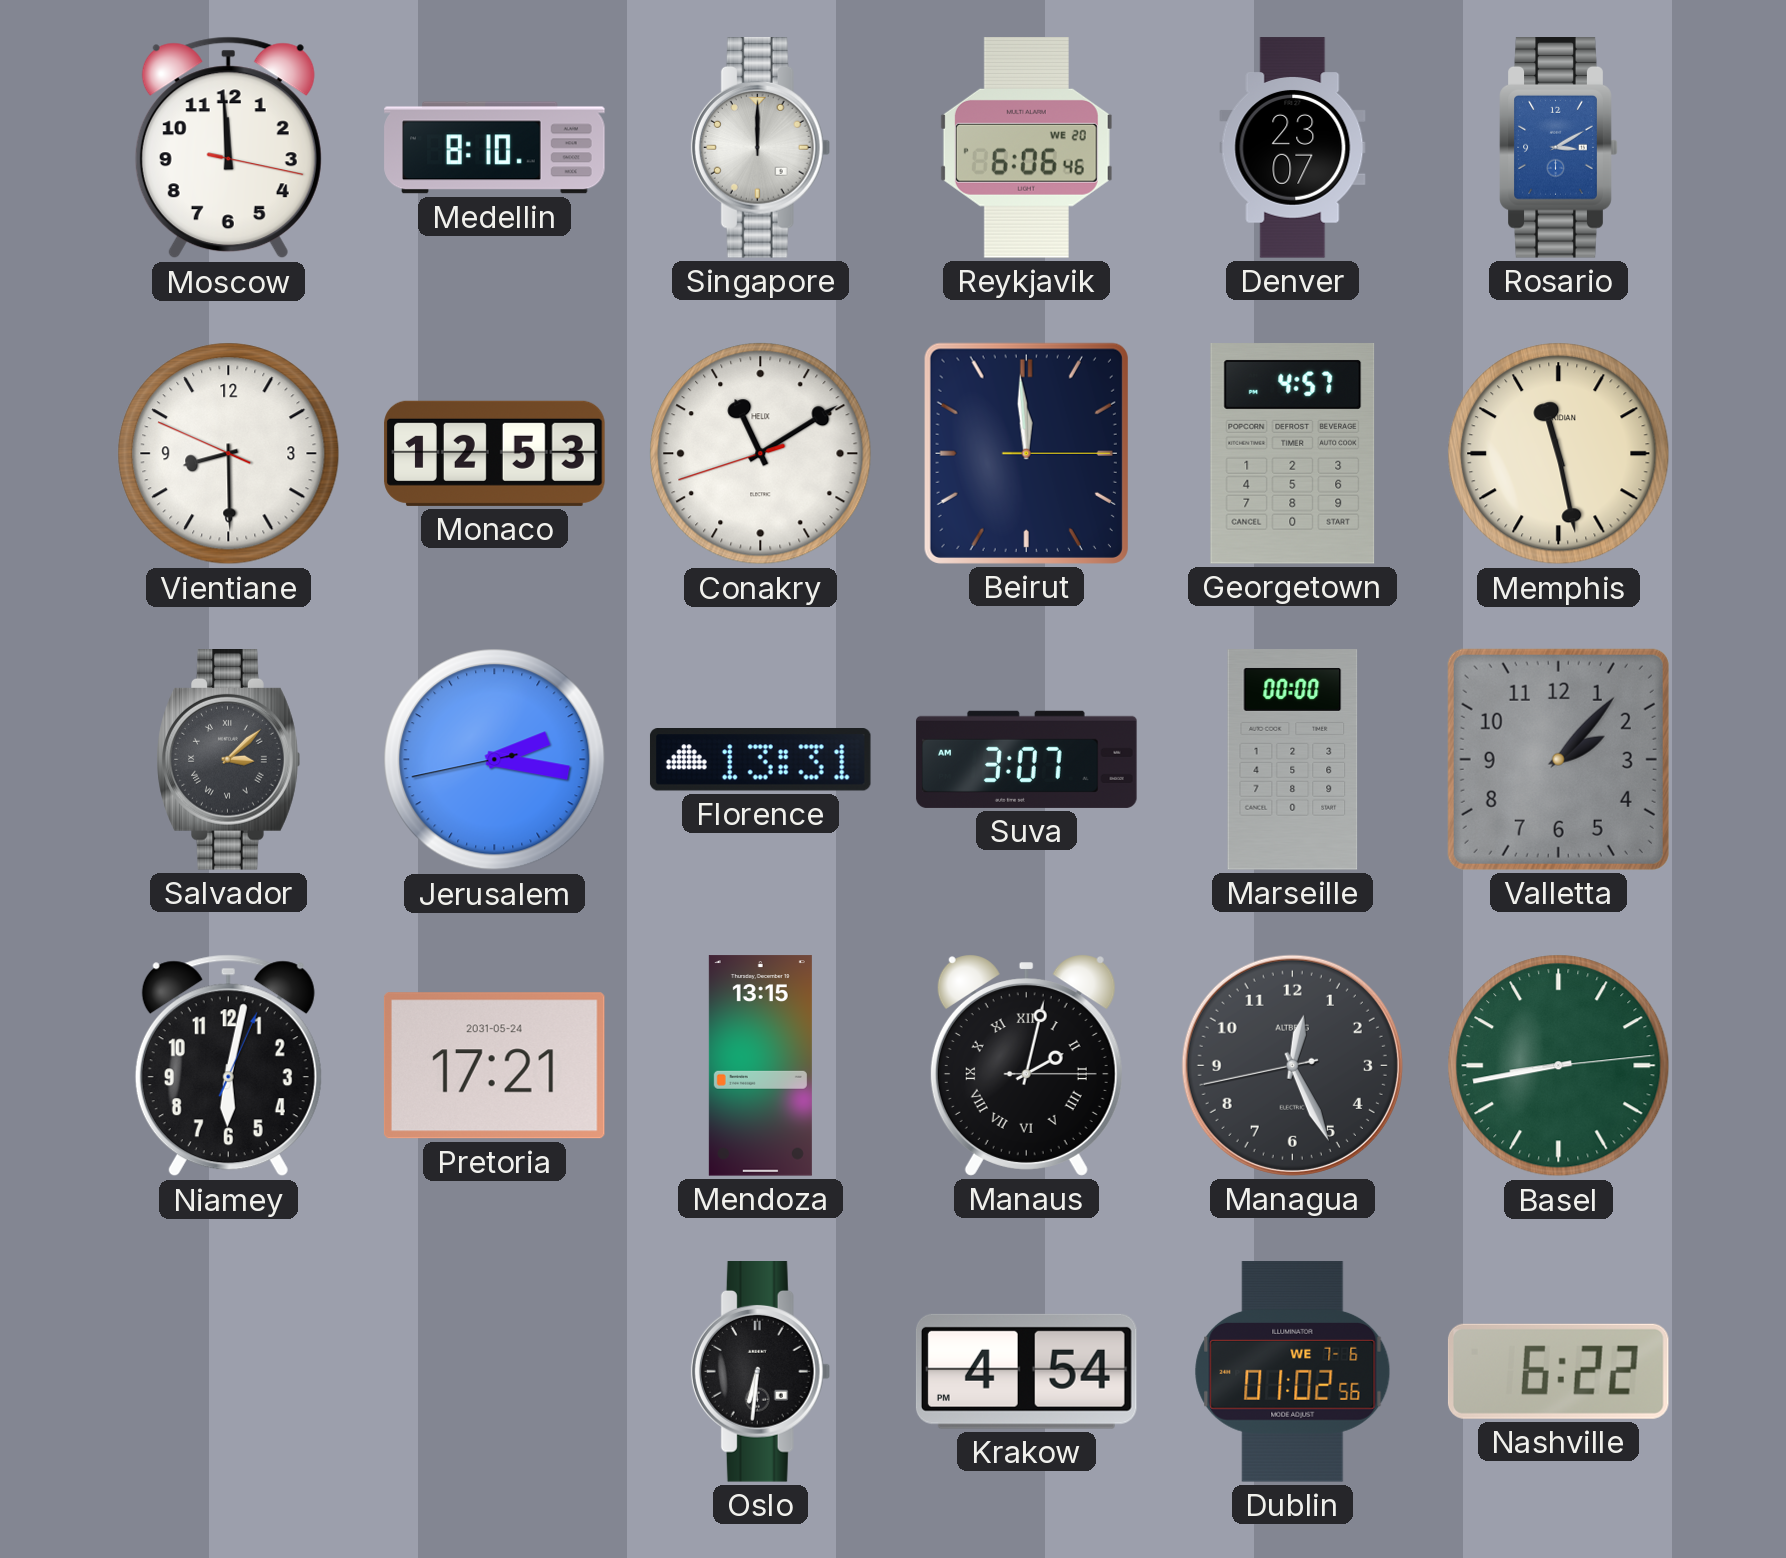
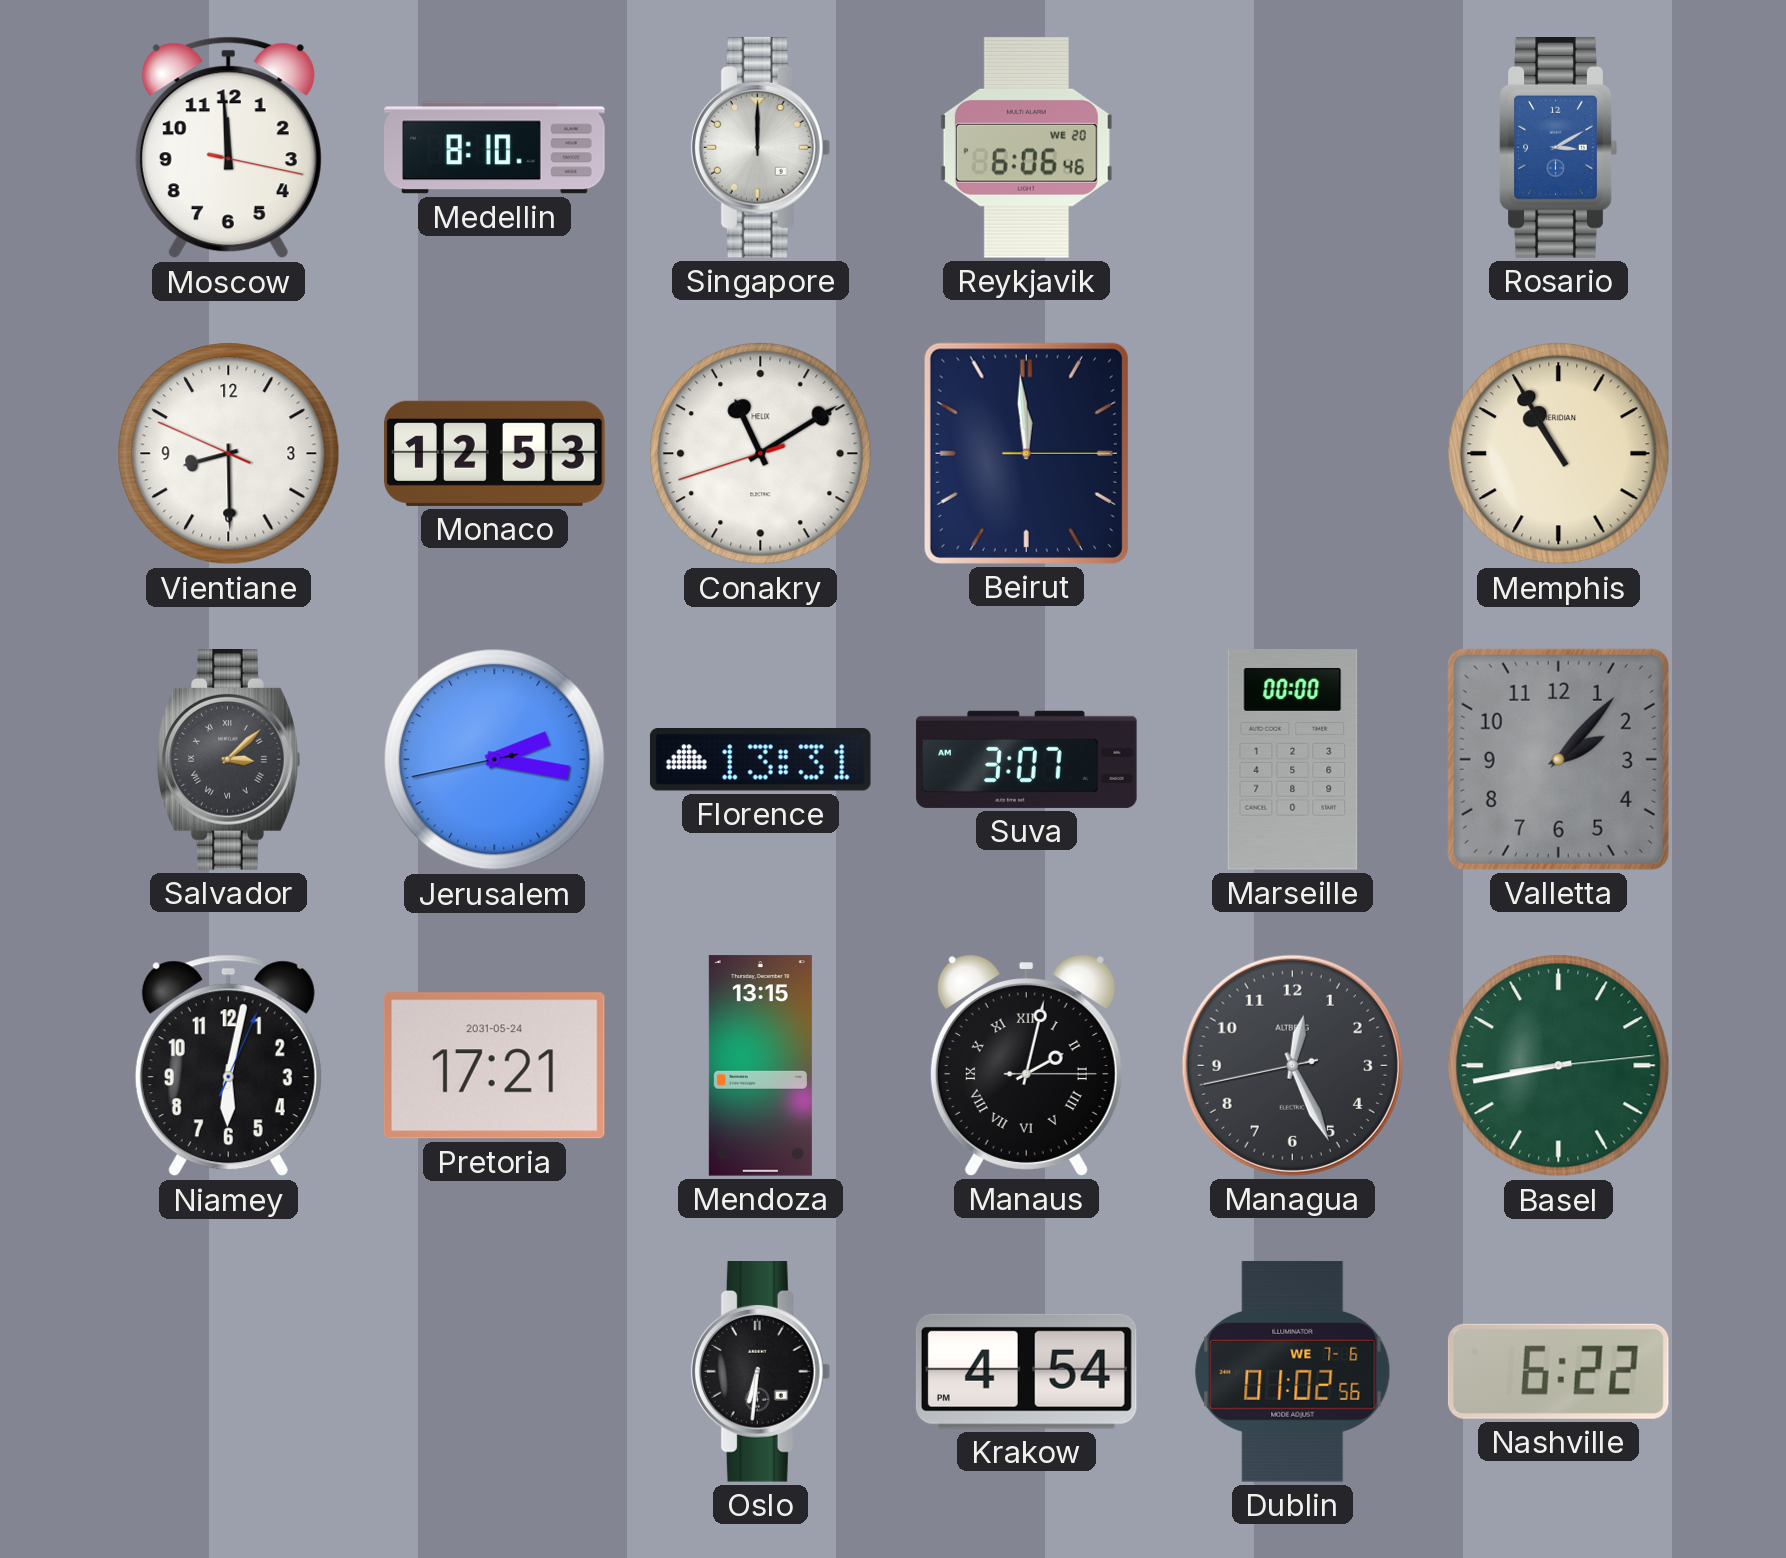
Denver: 23:07 -> none (1293, 148)
Georgetown: 4:57 -> none (1293, 454)
Memphis: 11:28 -> 10:55 (1559, 454)
